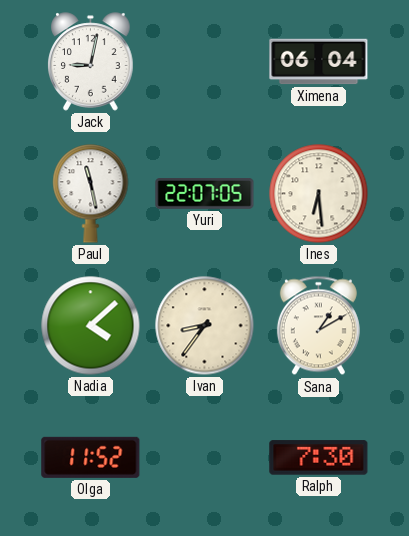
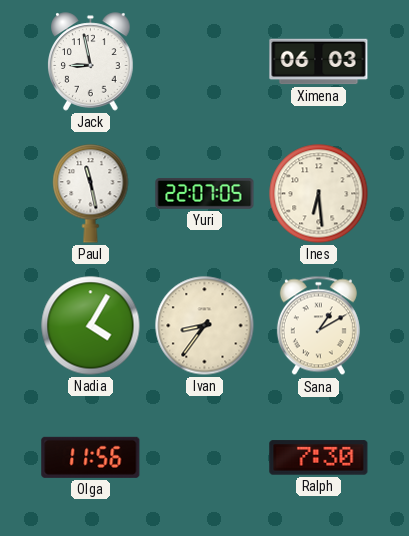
Jack: 9:02 -> 8:58 (91, 62)
Ximena: 06:04 -> 06:03 (319, 62)
Nadia: 4:08 -> 4:05 (91, 326)
Olga: 11:52 -> 11:56 (91, 457)
